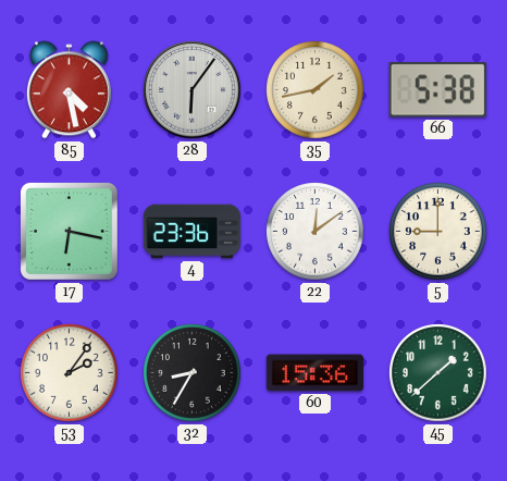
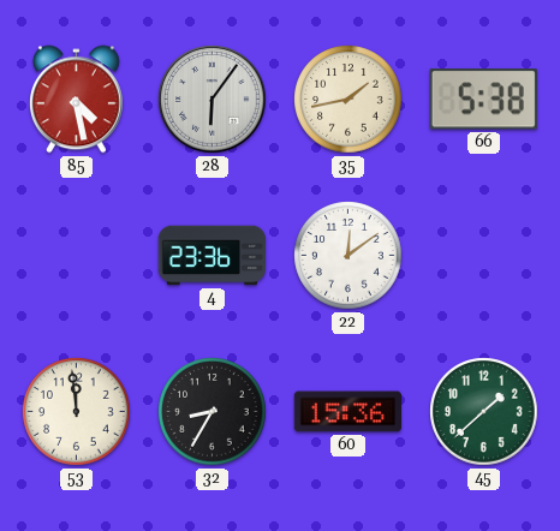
17: 6:17 -> none (69, 231)
5: 9:00 -> none (438, 232)
53: 2:06 -> 11:59 (77, 412)
